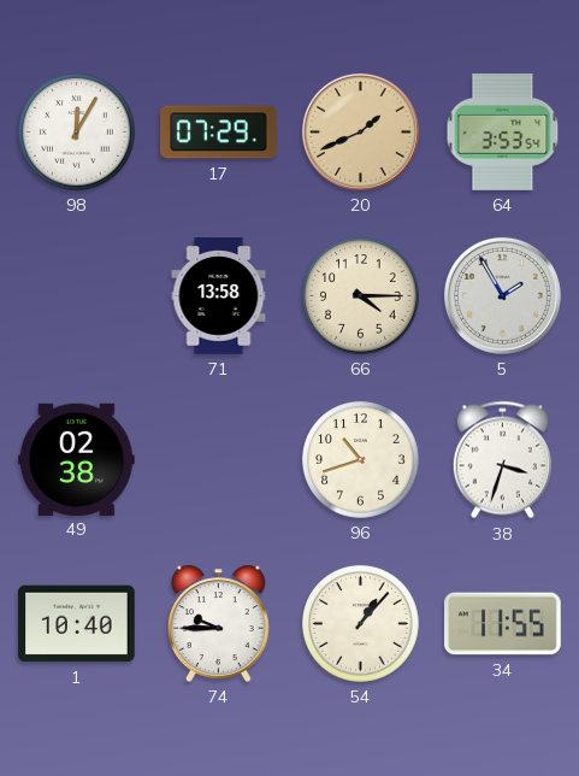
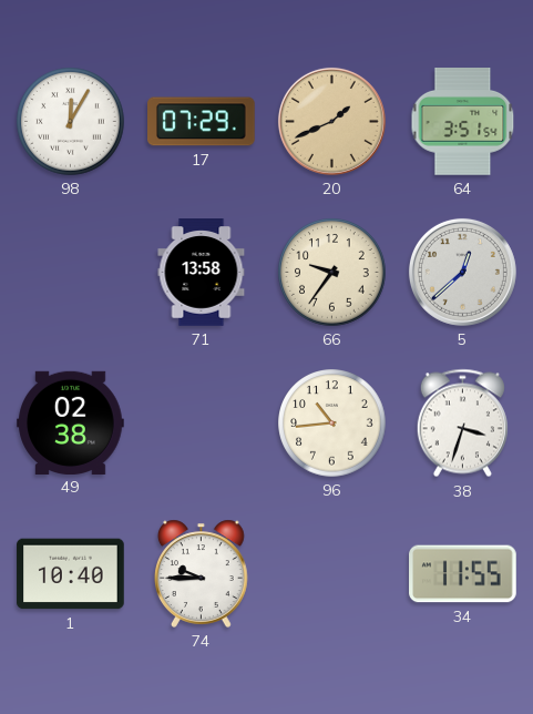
64: 3:53 -> 3:51 (463, 122)
66: 4:15 -> 9:36 (332, 273)
5: 1:55 -> 12:38 (462, 272)
96: 10:42 -> 10:44 (332, 424)
54: 1:07 -> none (361, 624)
